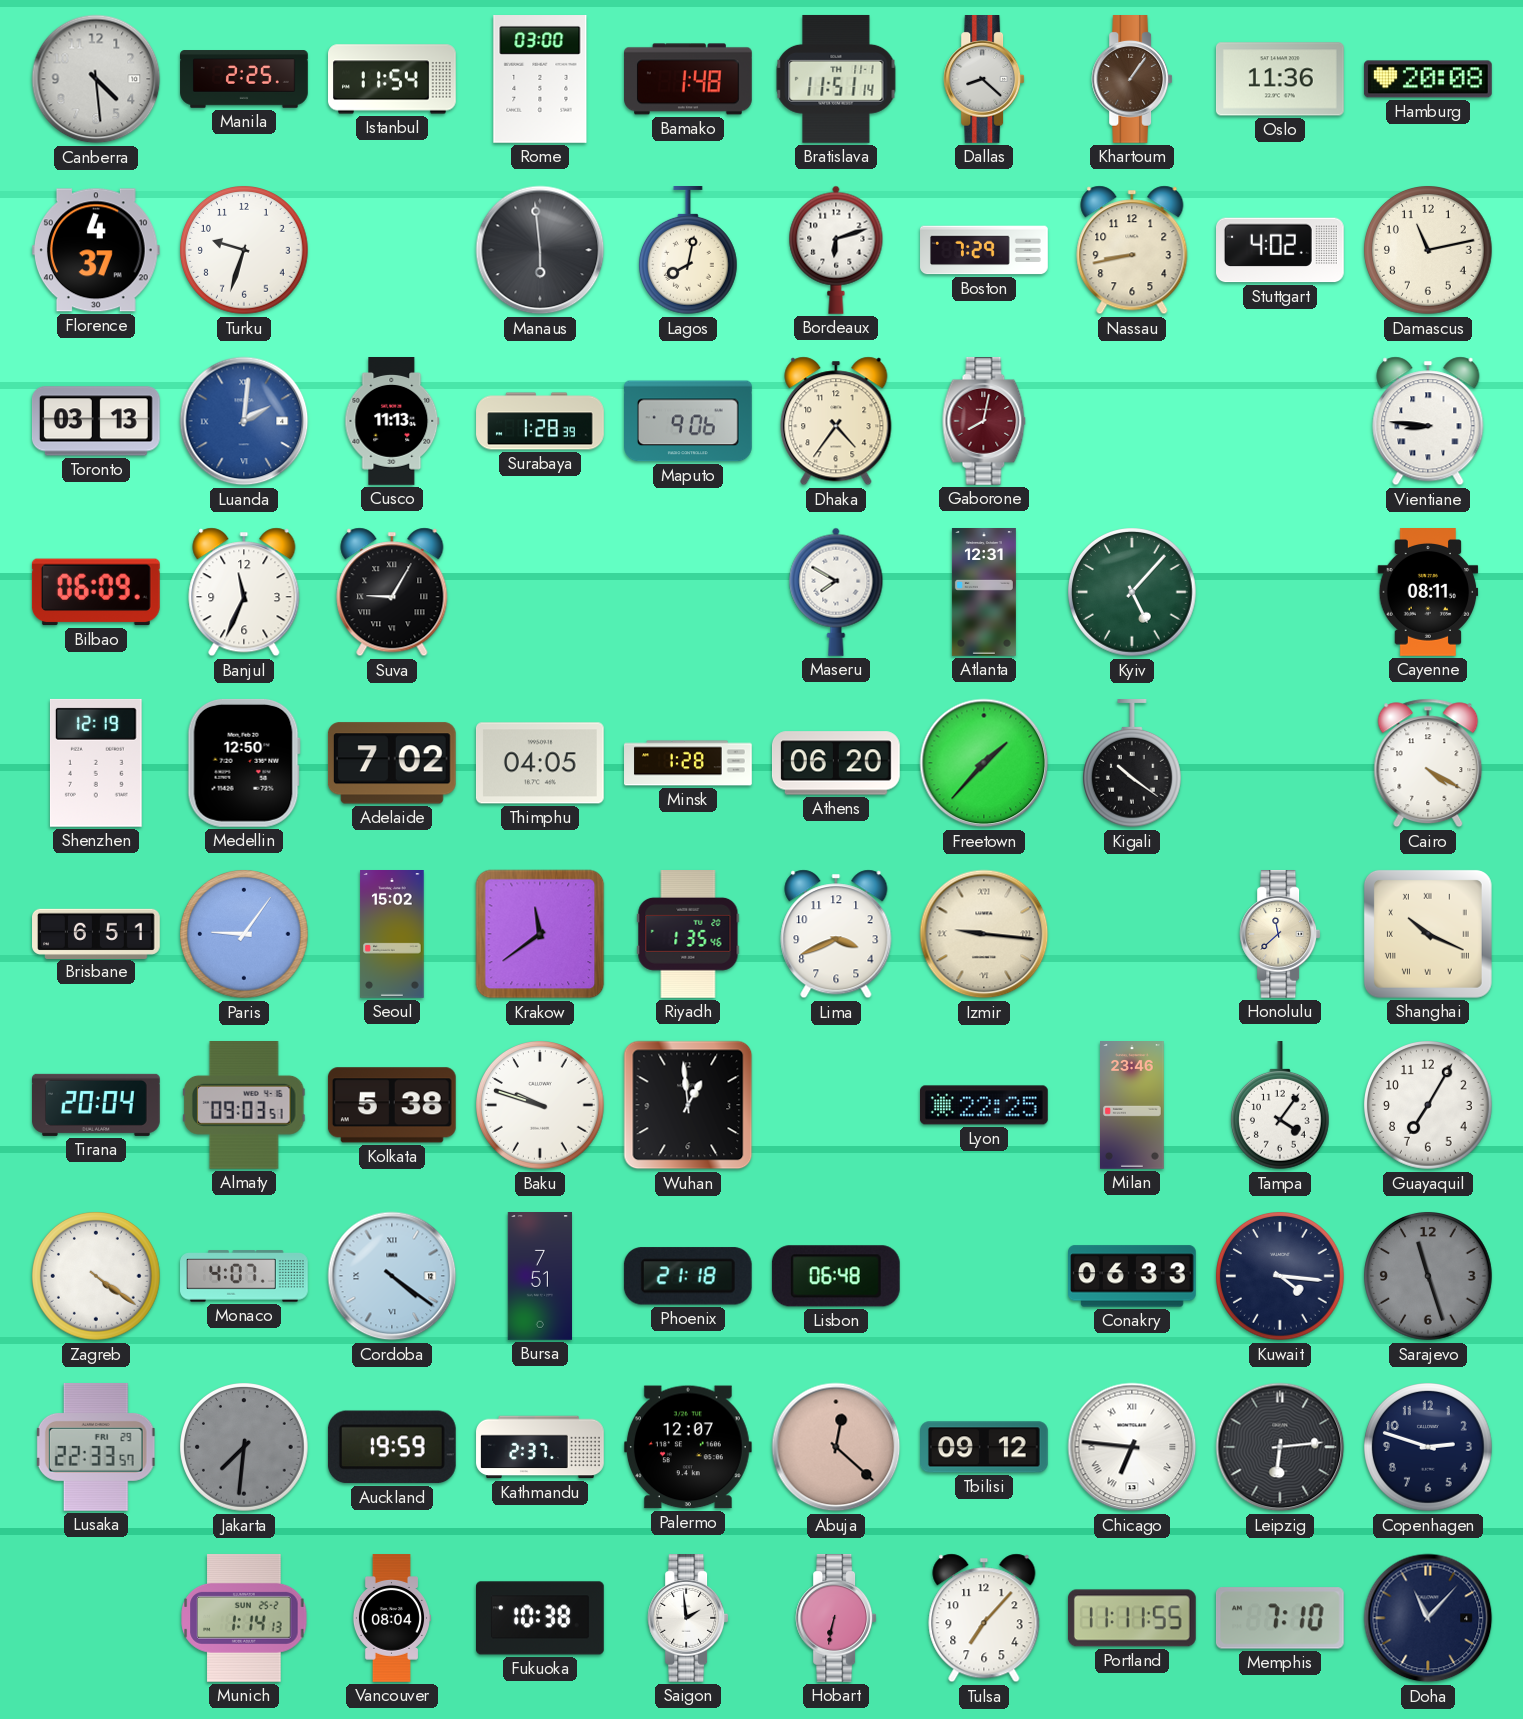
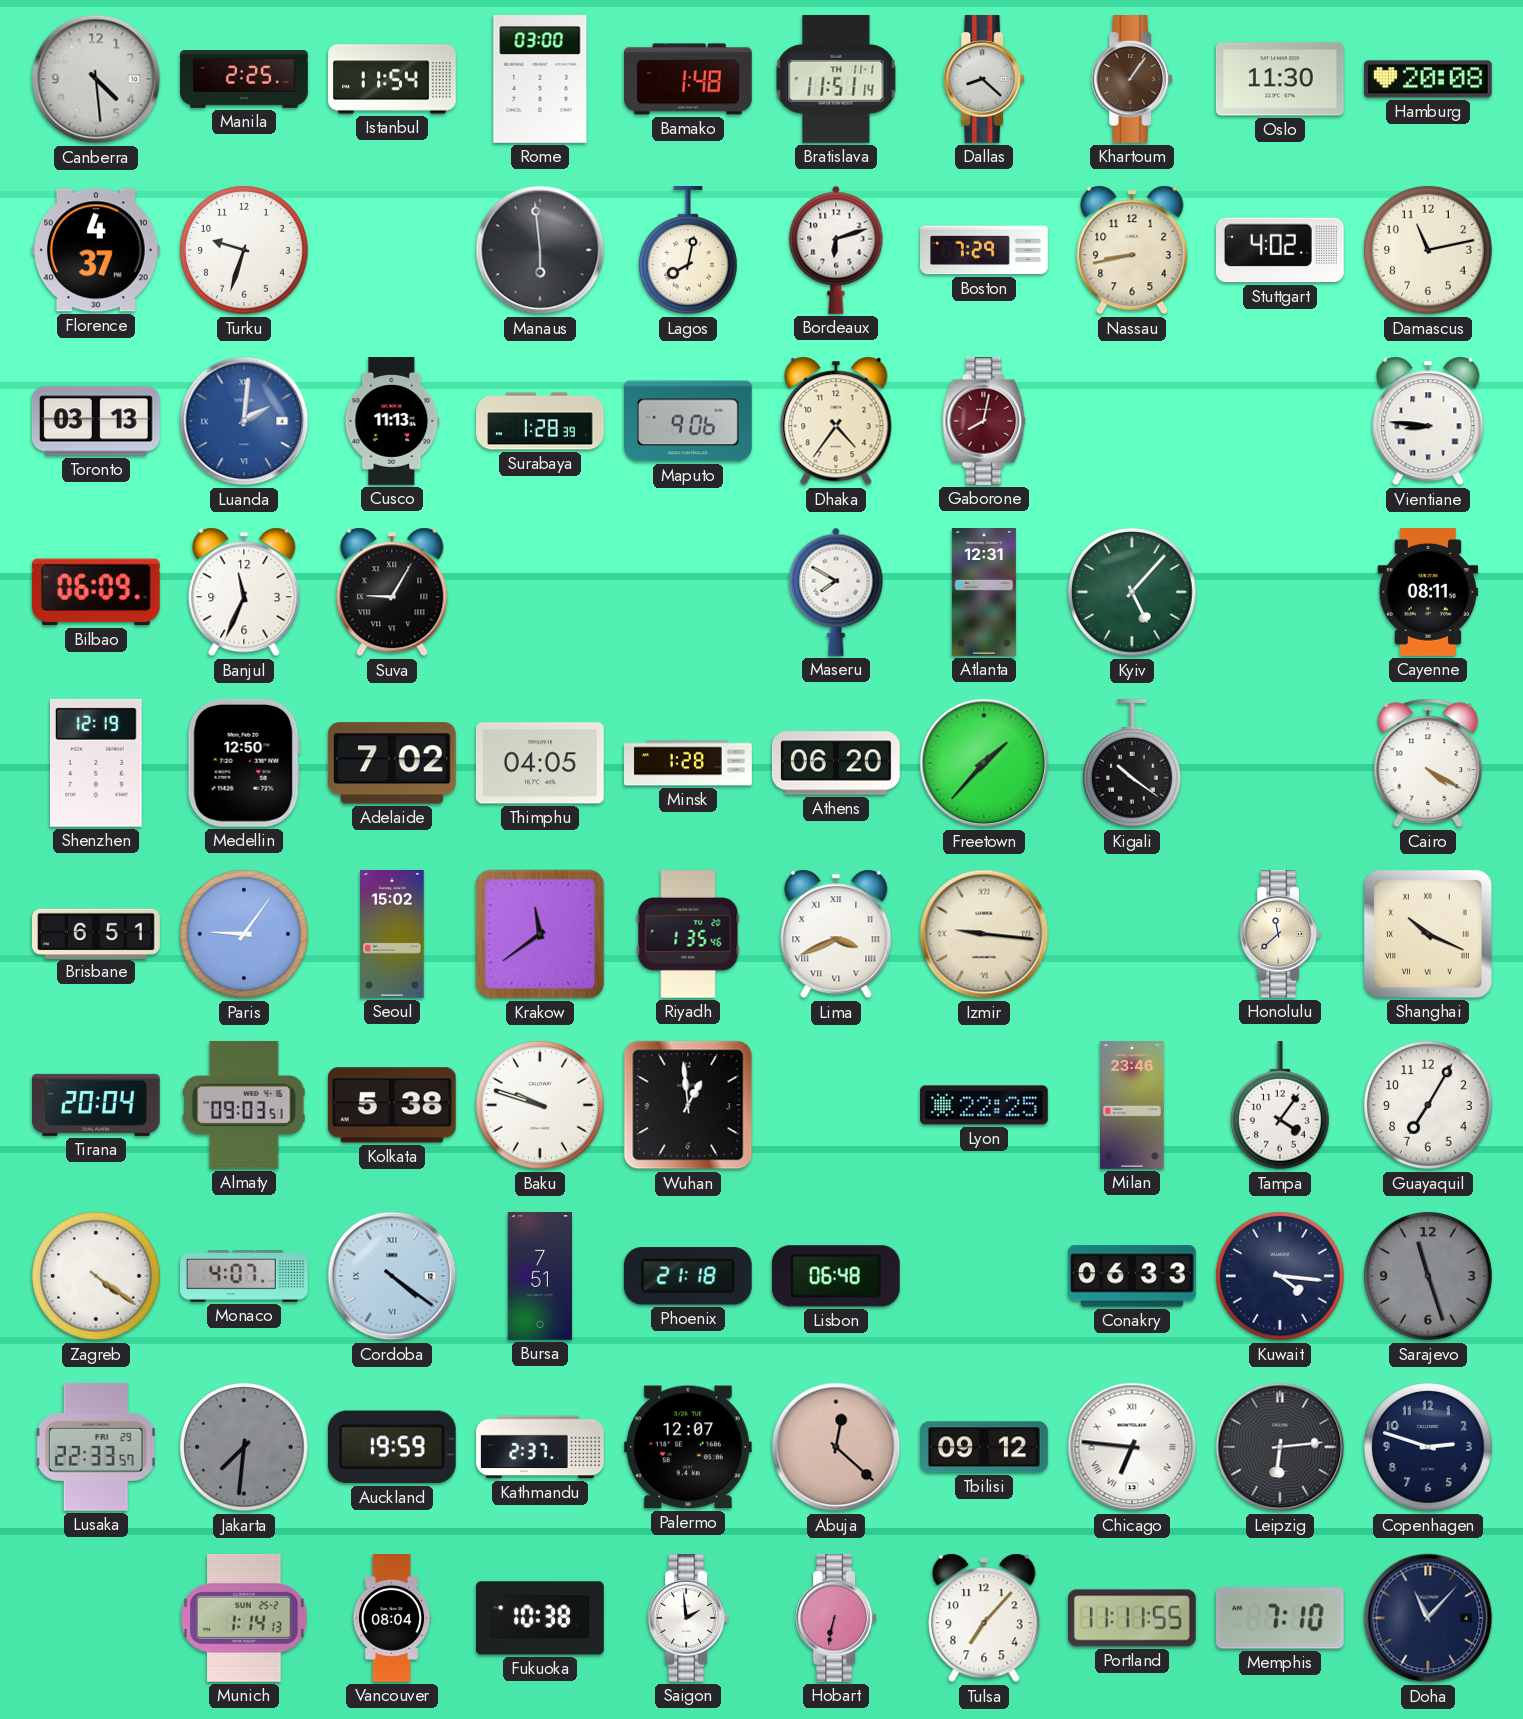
Oslo: 11:36 -> 11:30 (1280, 79)
Lima numerals: Arabic -> Roman (836, 934)
